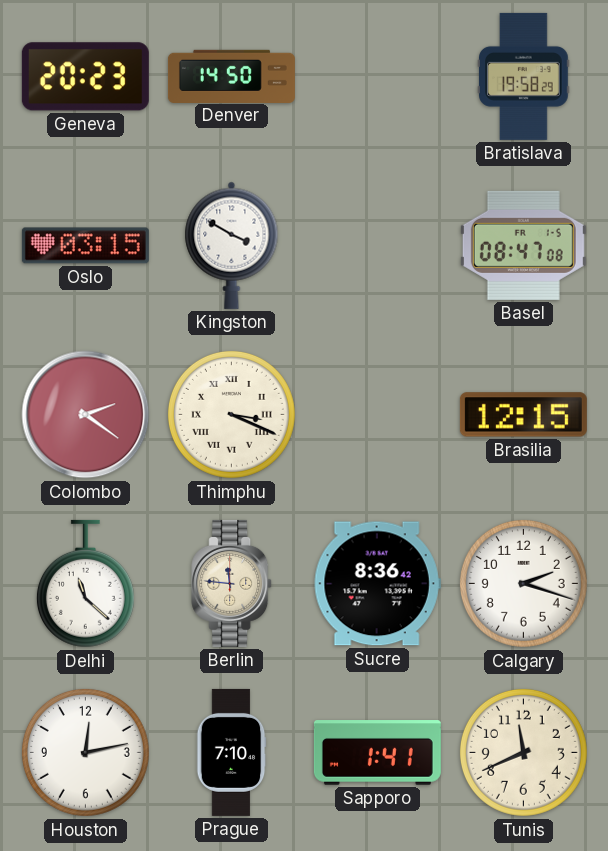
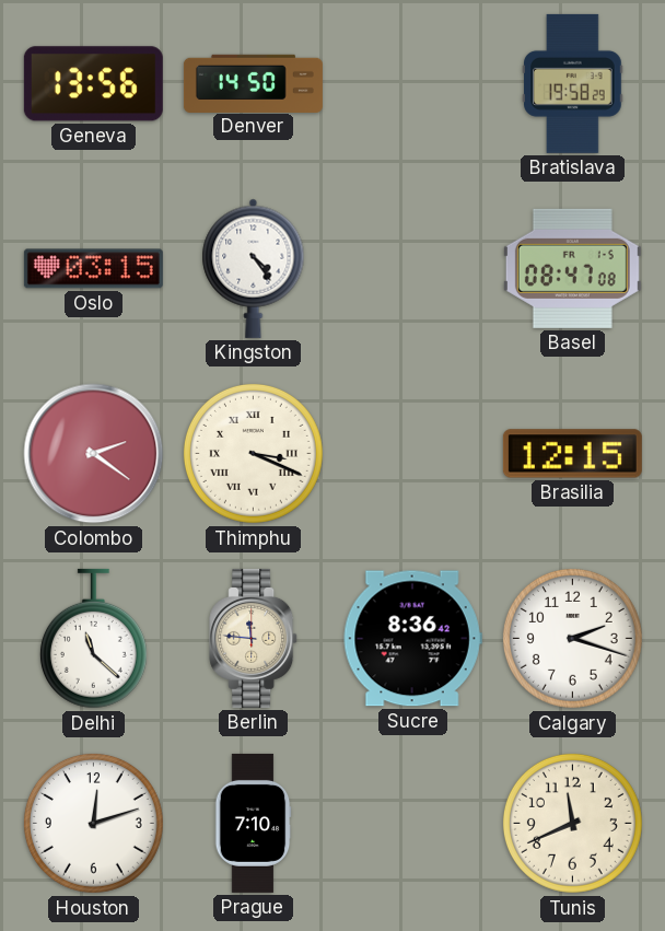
Geneva: 20:23 -> 13:56 (93, 84)
Kingston: 3:50 -> 4:24 (254, 268)
Houston: 12:13 -> 12:12 (93, 823)
Sapporo: 1:41 -> none (377, 753)
